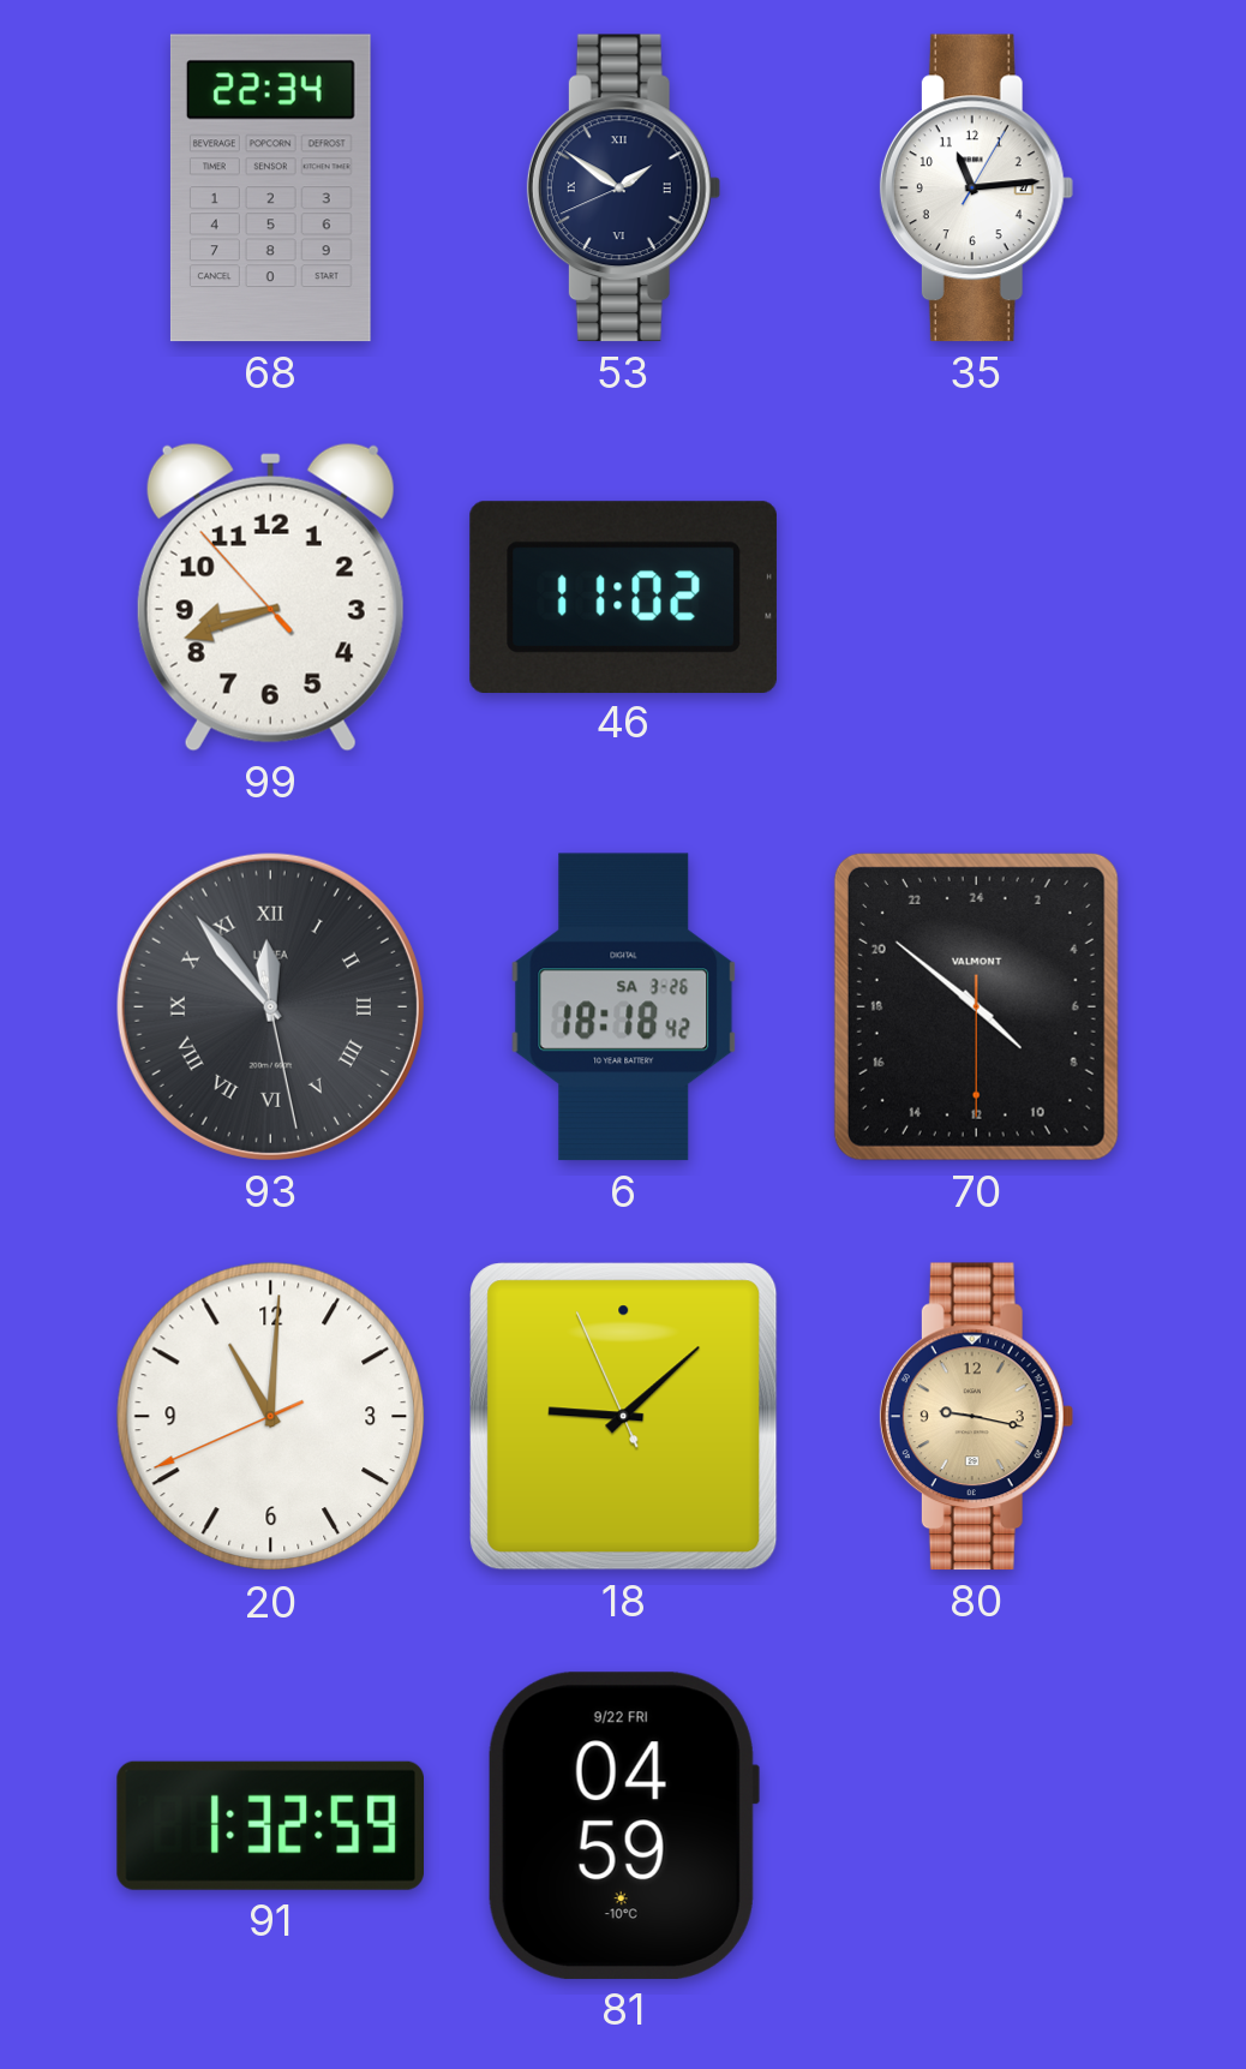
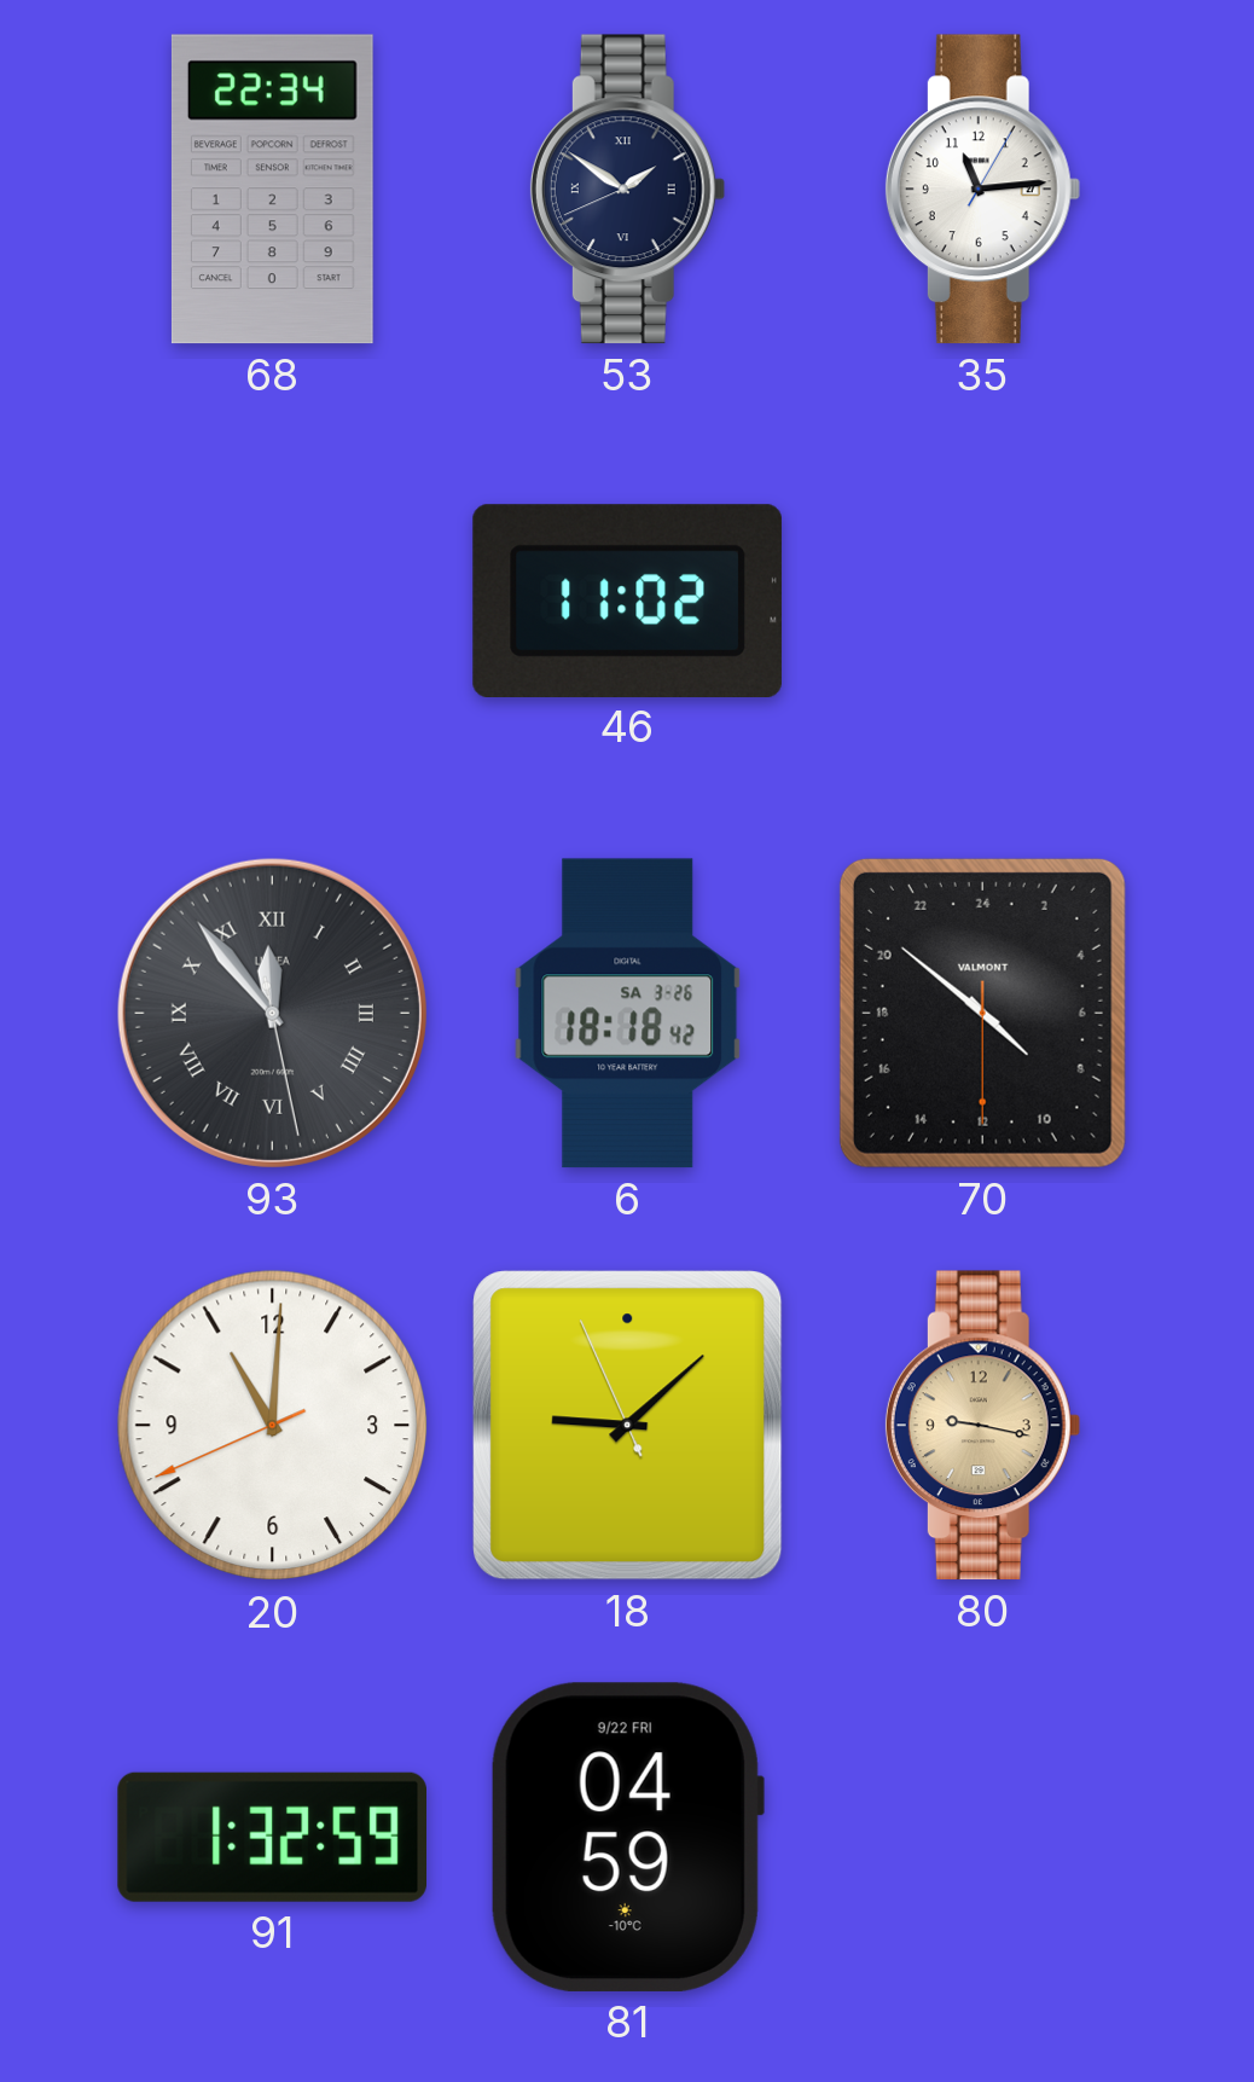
99: 8:41 -> none (270, 597)
